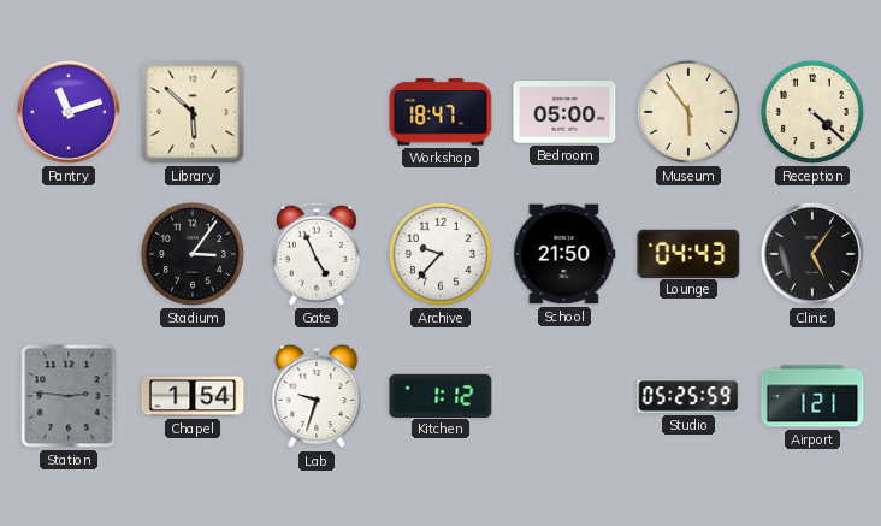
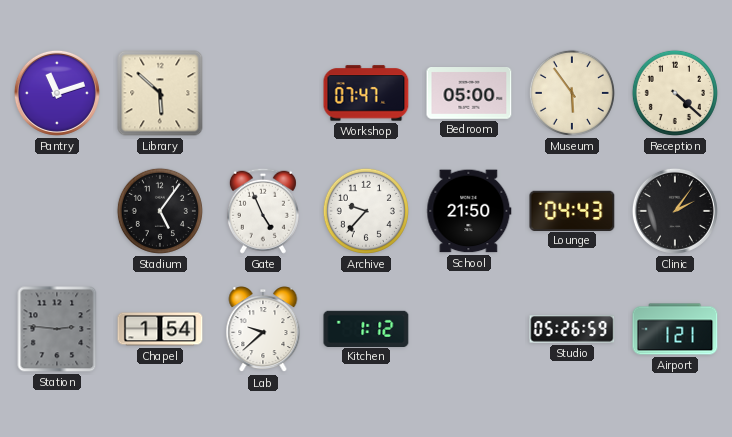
Workshop: 18:47 -> 07:47 (366, 93)
Stadium: 3:06 -> 5:06 (160, 211)
Clinic: 5:06 -> 2:06 (675, 211)
Lab: 9:33 -> 9:38 (263, 330)
Studio: 05:25 -> 05:26 (572, 329)
